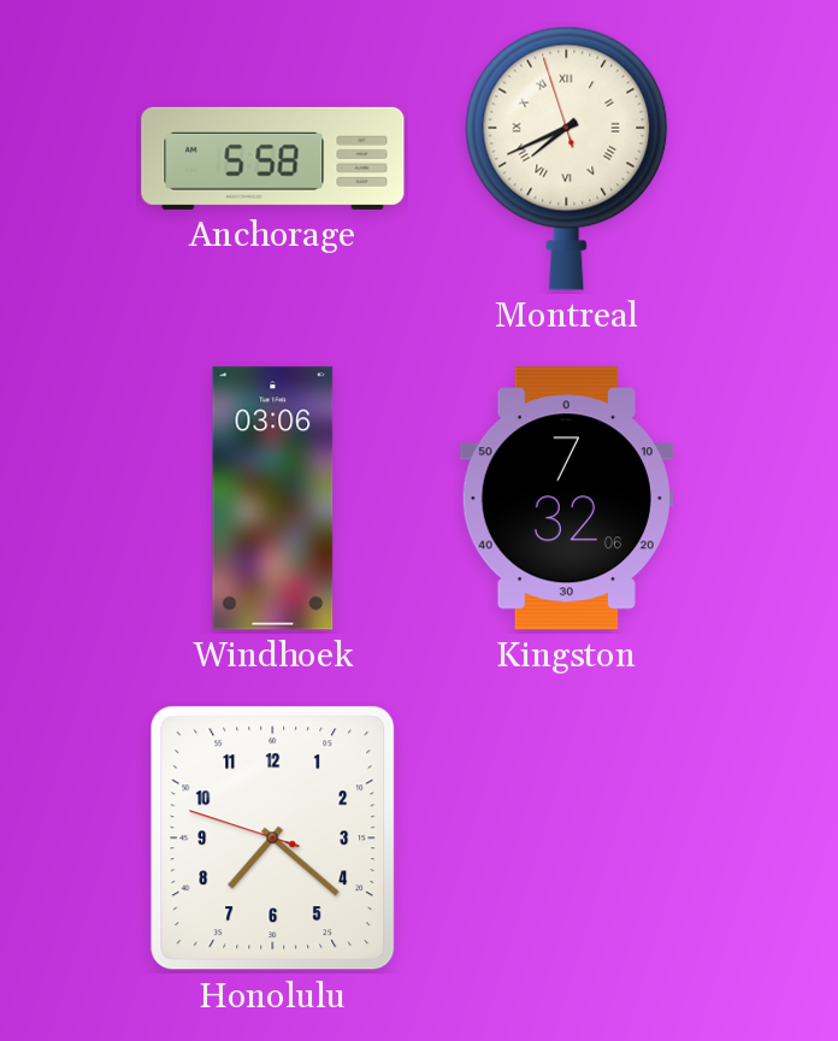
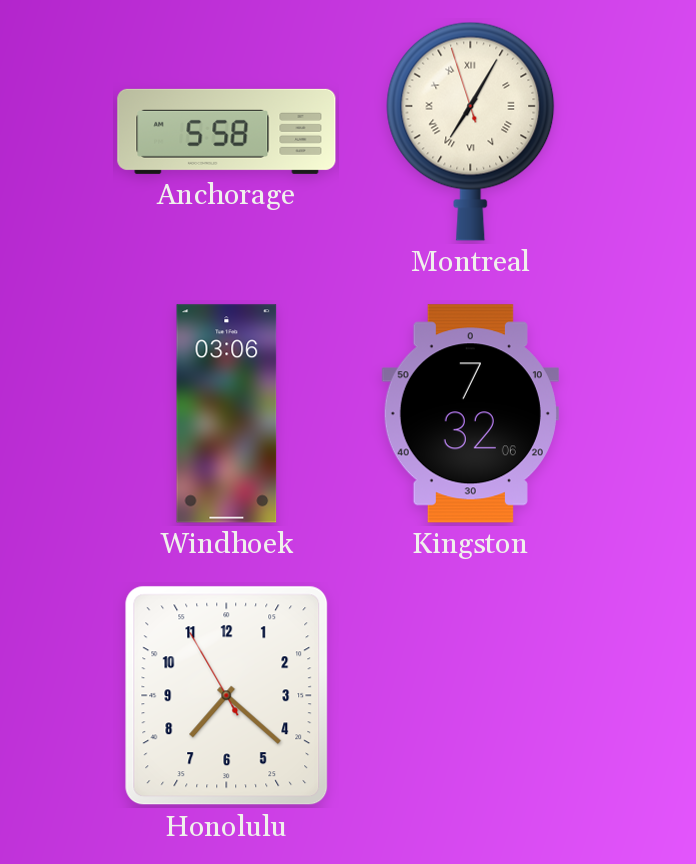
Montreal: 7:40 -> 7:04 (471, 131)
Honolulu: 7:21:48 -> 7:21:55 (227, 696)
